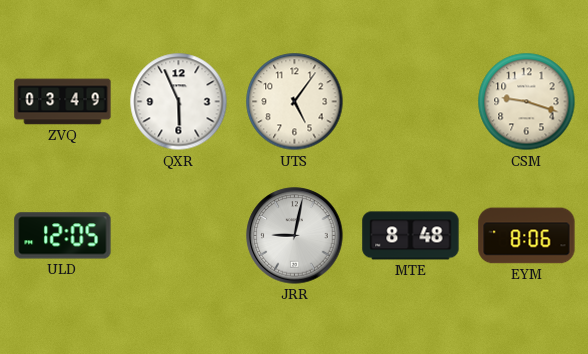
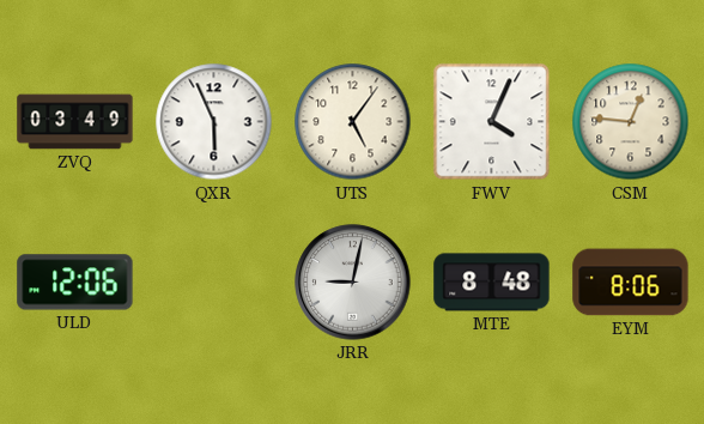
FWV: none -> 4:04 (492, 122)
CSM: 9:18 -> 12:46 (631, 122)
ULD: 12:05 -> 12:06 (75, 283)
